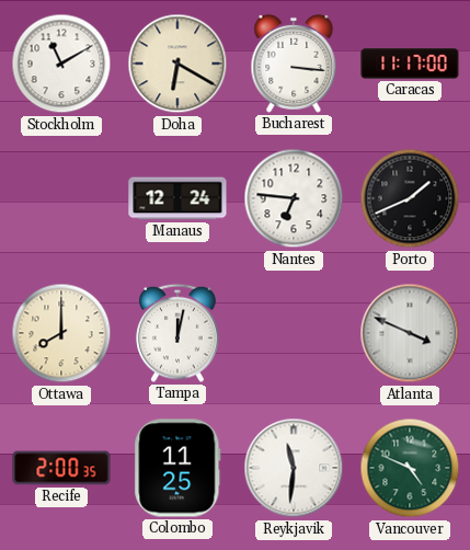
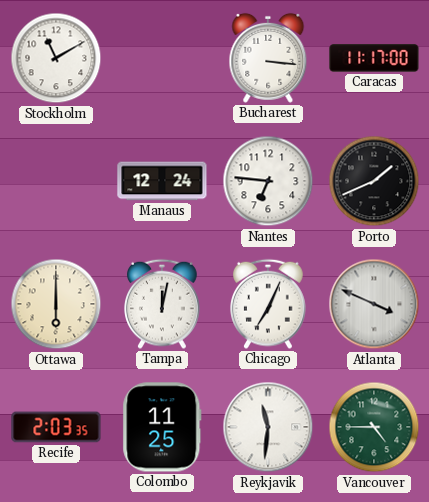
Doha: 6:20 -> none (177, 64)
Ottawa: 8:00 -> 6:00 (56, 304)
Chicago: none -> 7:04 (269, 304)
Recife: 2:00 -> 2:03 (56, 427)
Vancouver: 4:49 -> 4:45 (374, 427)
